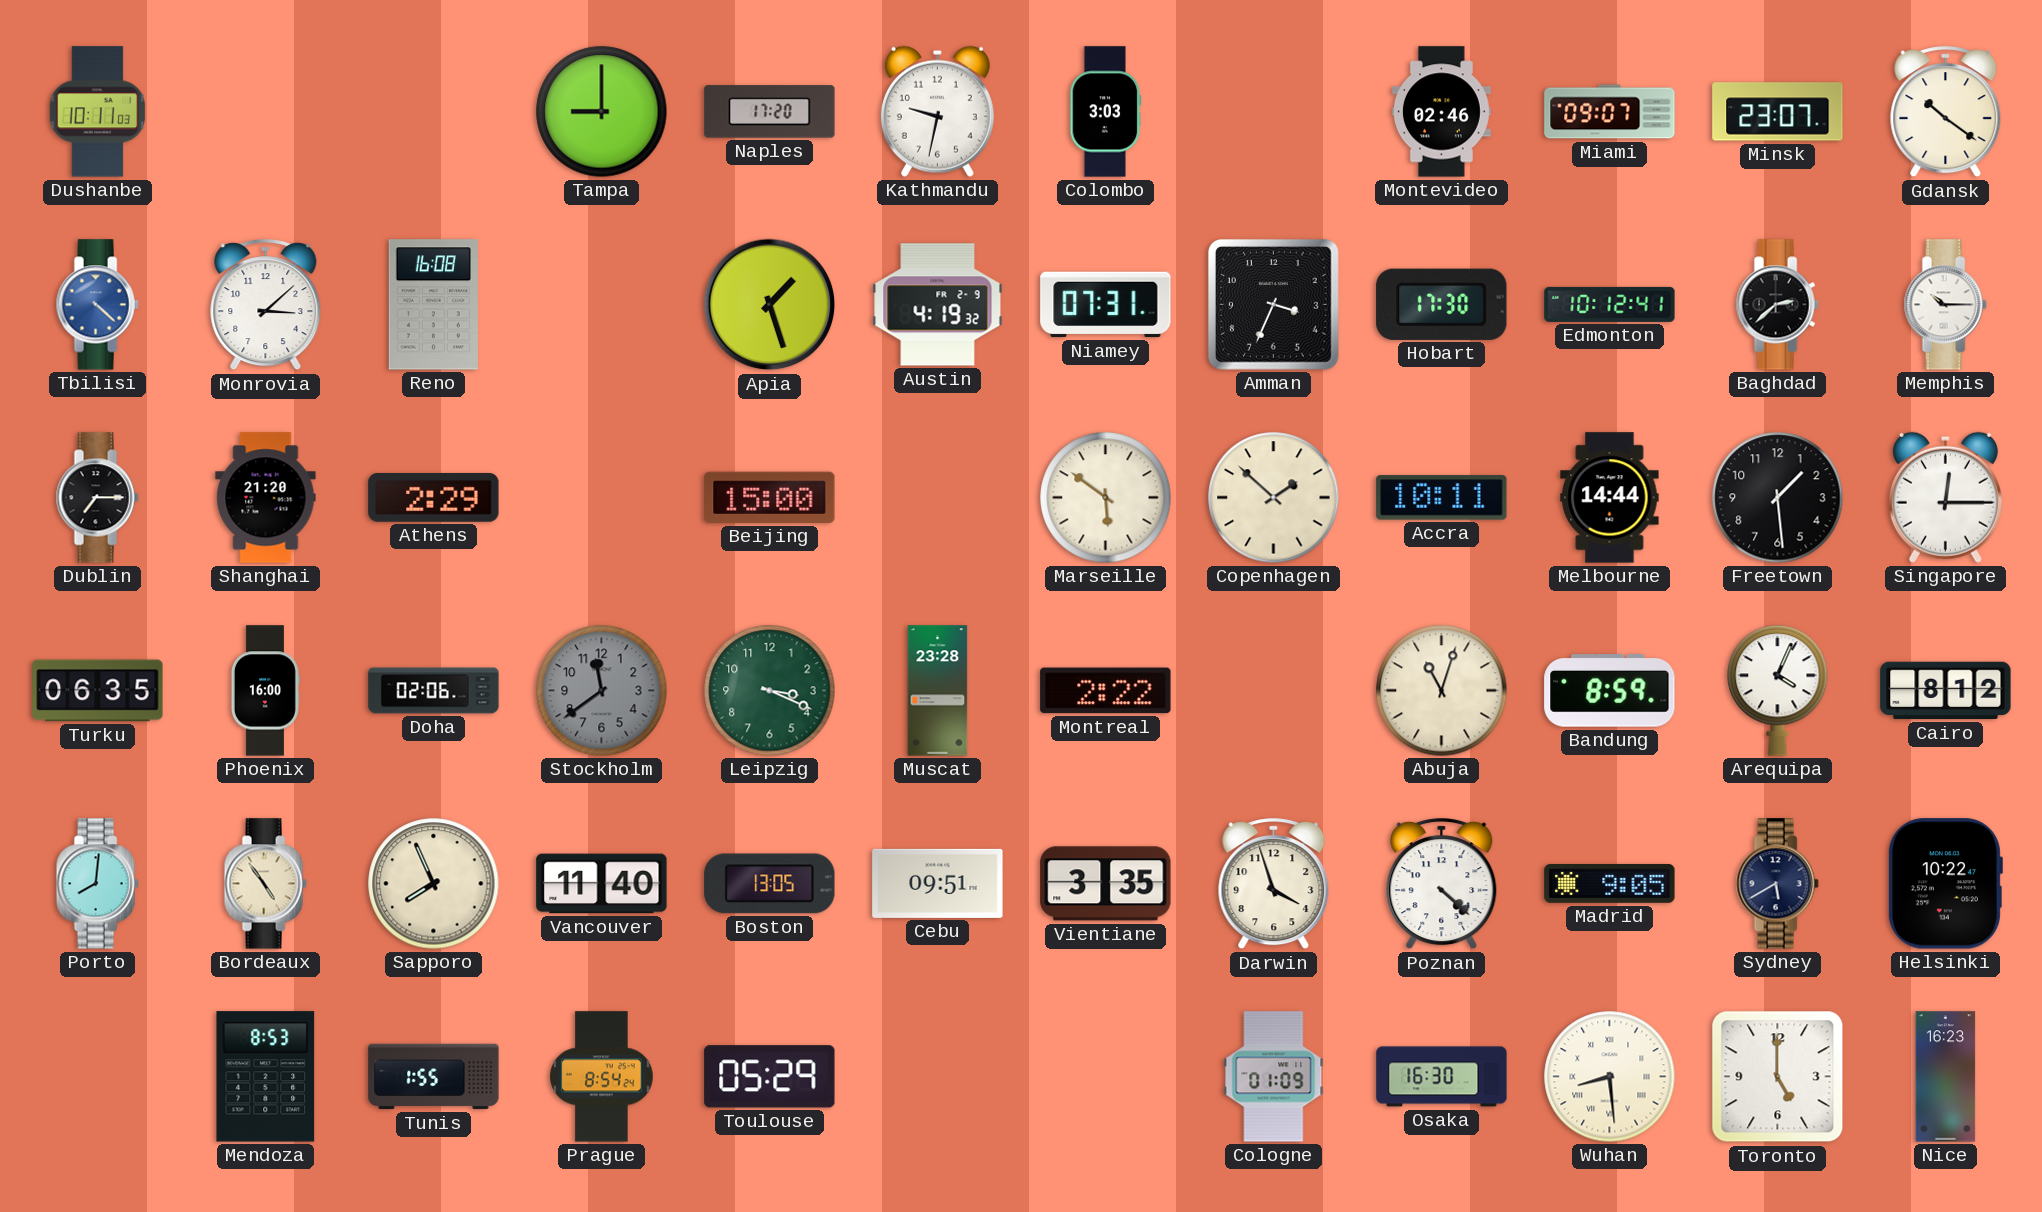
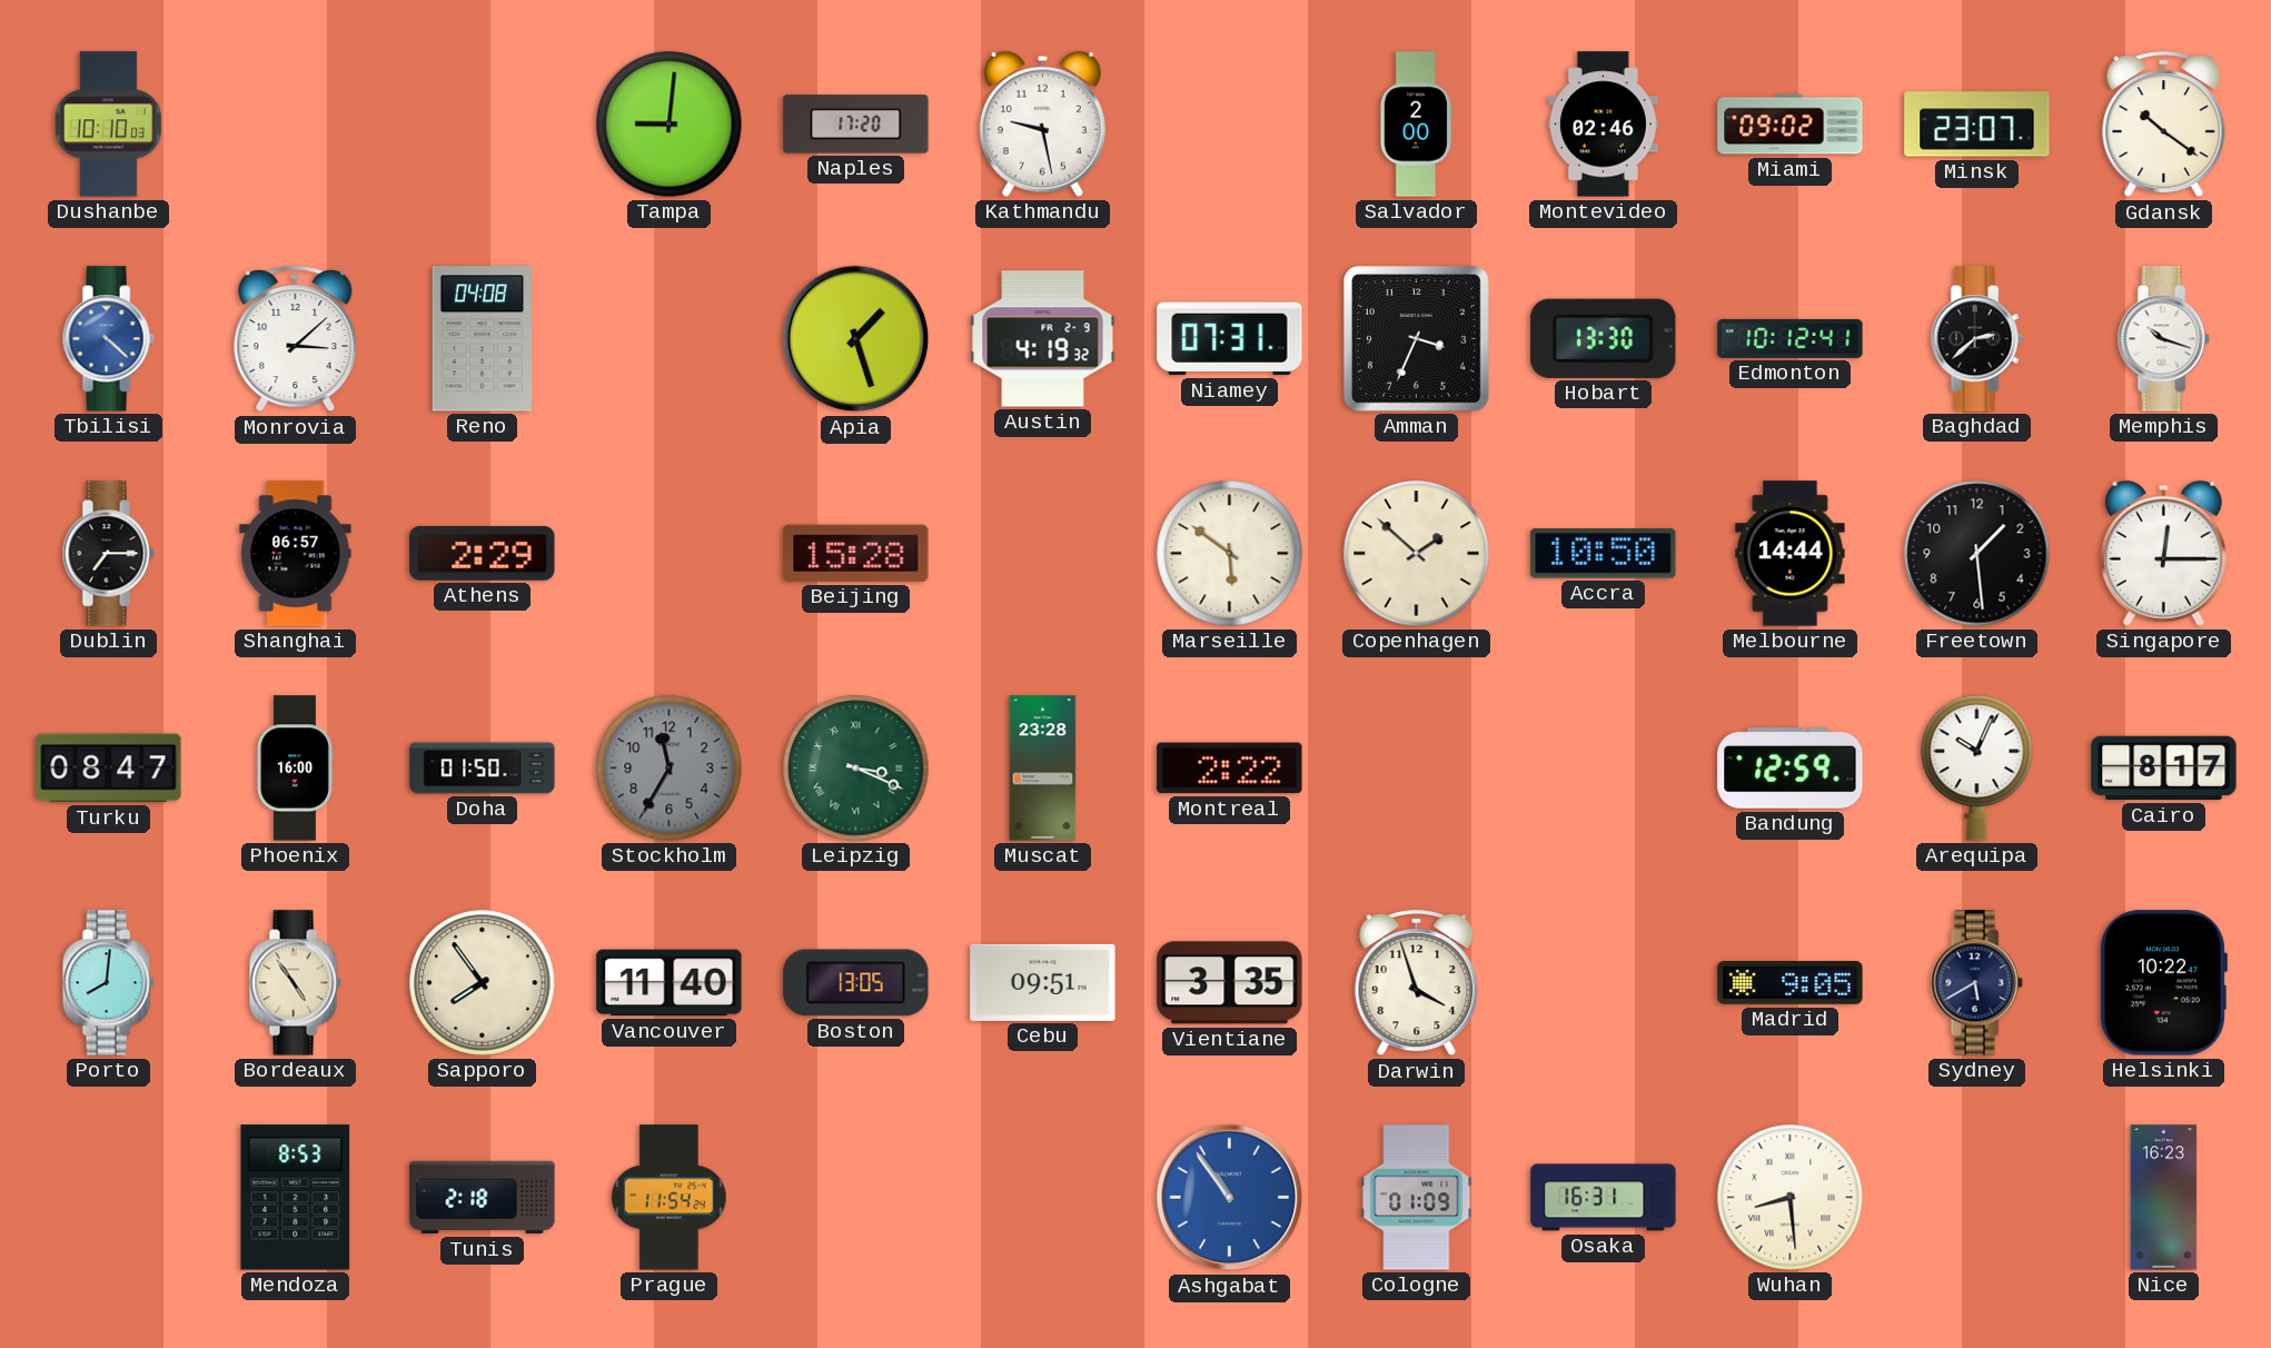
Dushanbe: 10:11 -> 10:10 (109, 125)
Tampa: 9:00 -> 9:01 (670, 125)
Kathmandu: 9:32 -> 9:28 (1042, 123)
Colombo: 3:03 -> none (1106, 112)
Salvador: none -> 2:00 (1416, 125)
Miami: 09:07 -> 09:02 (1791, 125)
Reno: 16:08 -> 04:08 (482, 339)
Hobart: 17:30 -> 13:30 (1604, 338)
Memphis: 10:15 -> 10:18 (2163, 339)
Shanghai: 21:20 -> 06:57 (296, 554)
Beijing: 15:00 -> 15:28 (856, 553)
Accra: 10:11 -> 10:50 (1604, 554)
Turku: 06:35 -> 08:47 (109, 769)
Doha: 02:06 -> 01:50 (483, 769)
Stockholm: 11:39 -> 11:35 (670, 769)
Leipzig numerals: Arabic -> Roman (856, 769)
Abuja: 11:03 -> none (1442, 691)
Bandung: 8:59 -> 12:59 (1791, 769)
Arequipa: 4:04 -> 10:04 (1977, 769)
Cairo: 8:12 -> 8:17 (2164, 769)
Sapporo: 7:56 -> 7:54 (483, 983)
Poznan: 4:22 -> none (1442, 884)
Tunis: 1:55 -> 2:18 (483, 1198)
Prague: 8:54 -> 11:54 (668, 1198)
Toulouse: 05:29 -> none (770, 1077)
Ashgabat: none -> 10:54 (1230, 1198)
Osaka: 16:30 -> 16:31 (1604, 1198)
Toronto: 5:00 -> none (1778, 1077)
